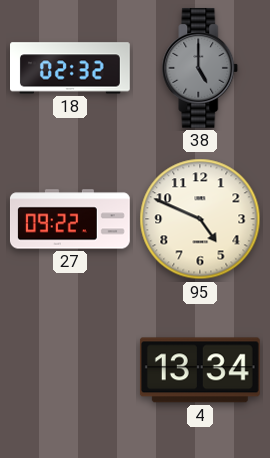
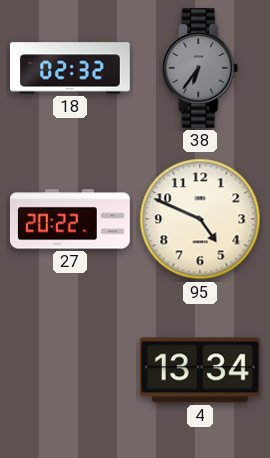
38: 5:00 -> 6:36 (200, 68)
27: 09:22 -> 20:22 (70, 219)
